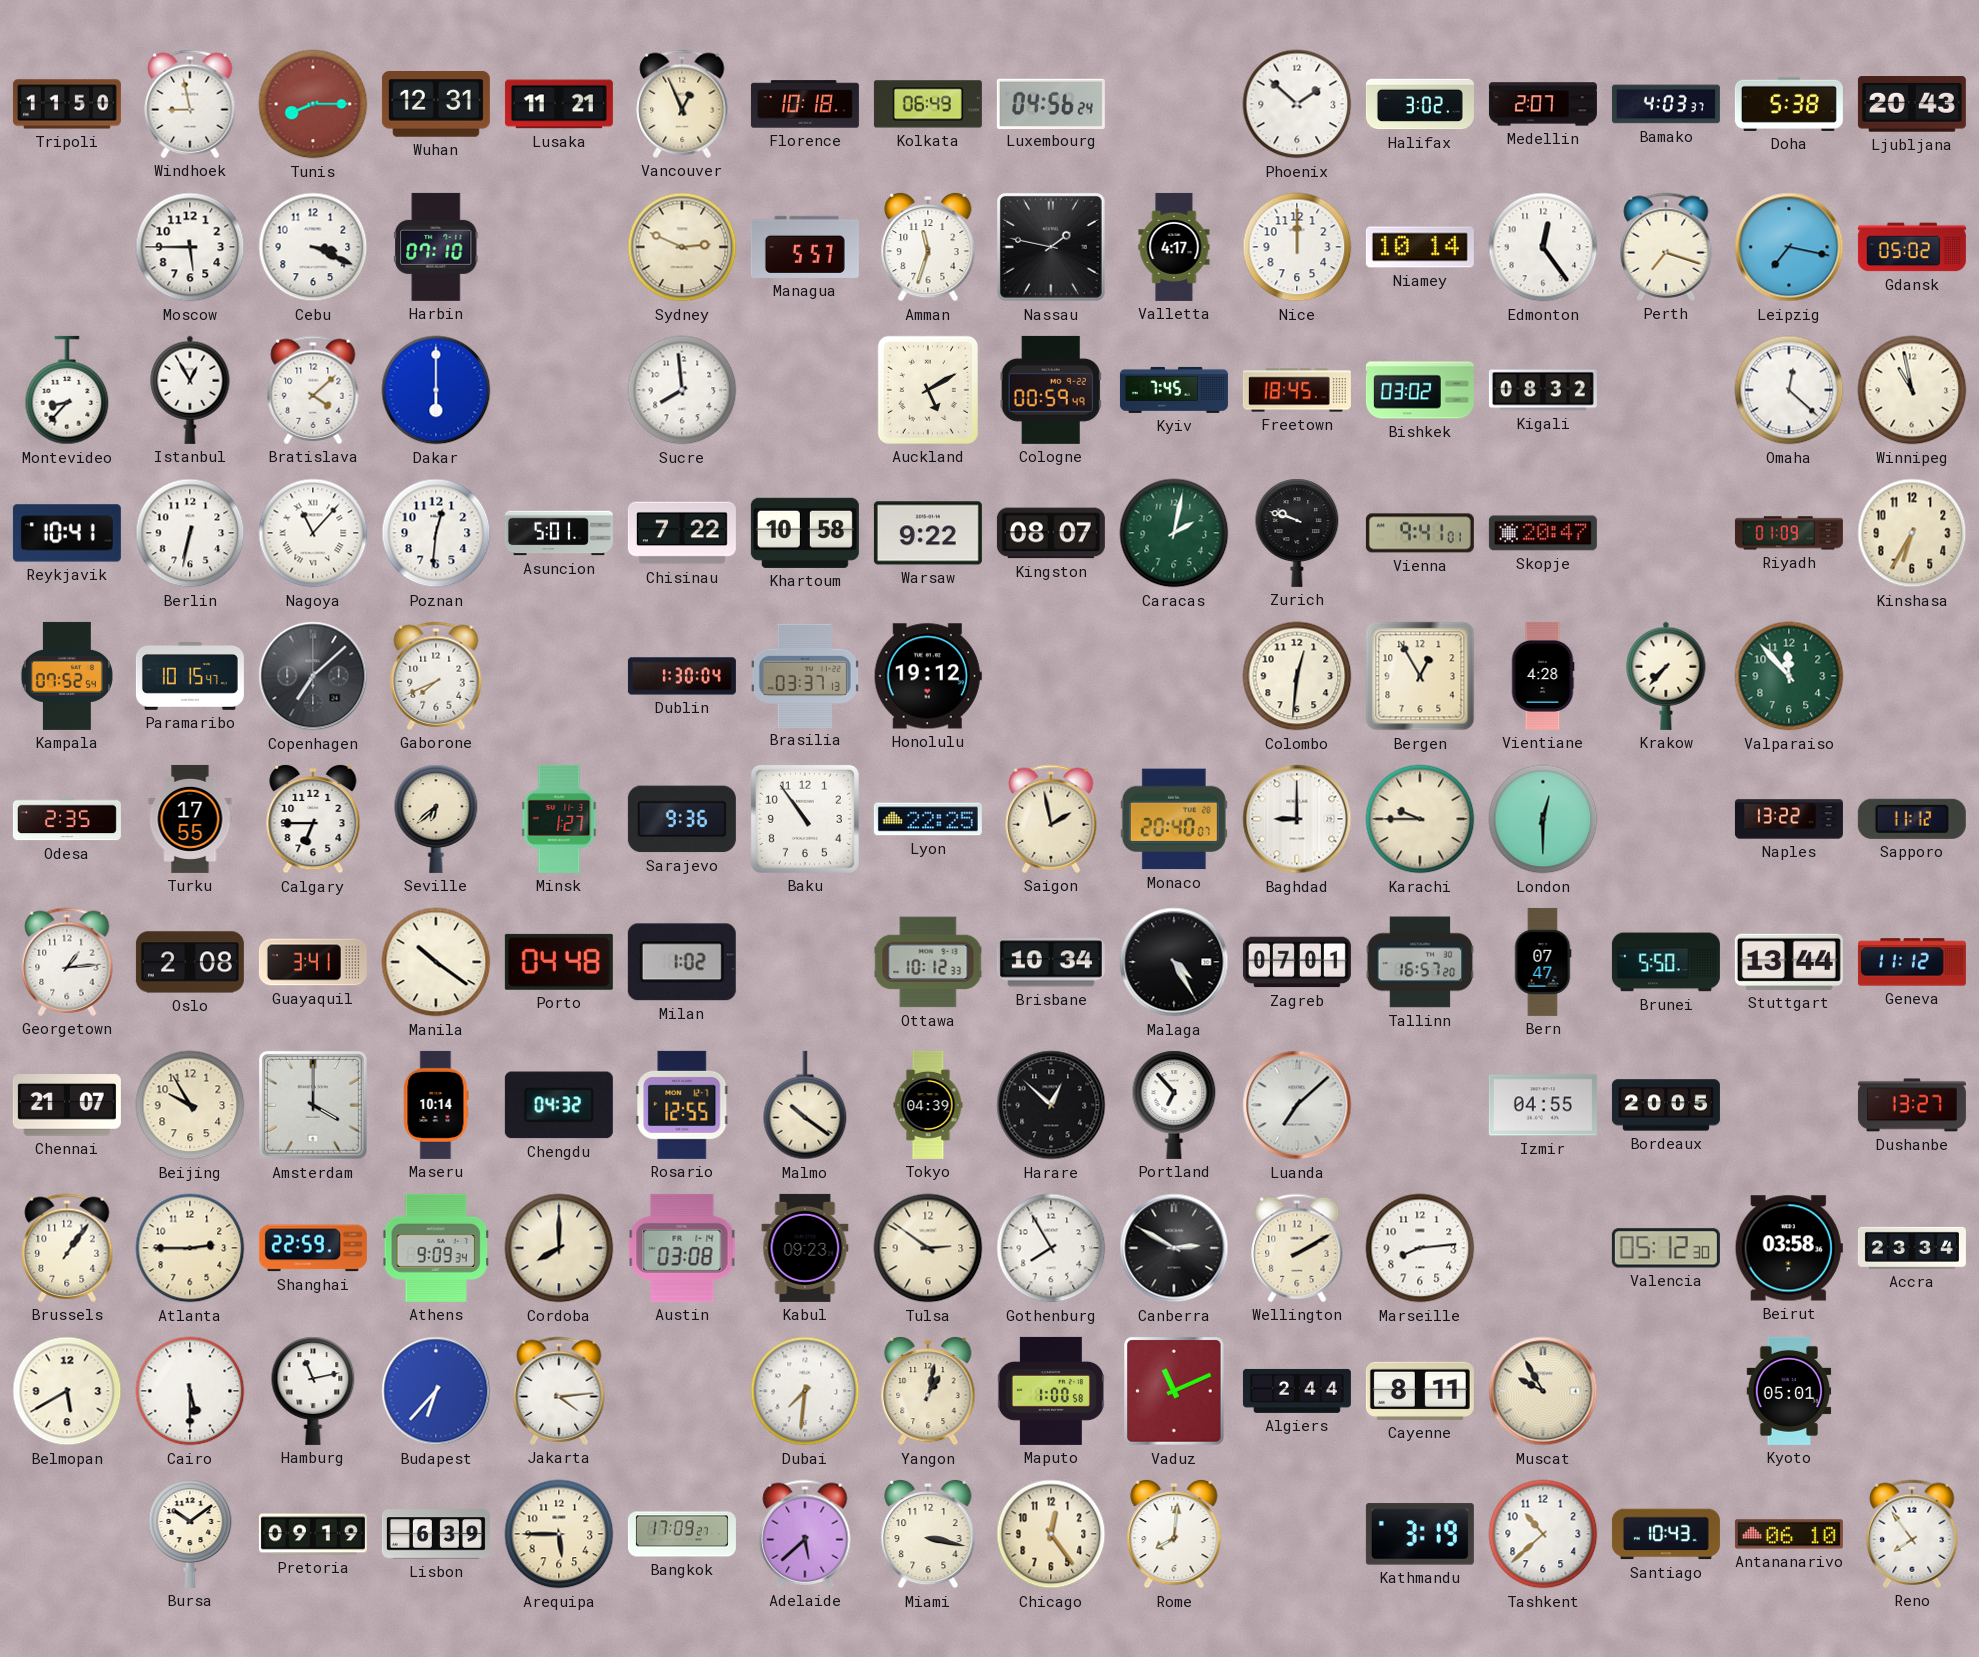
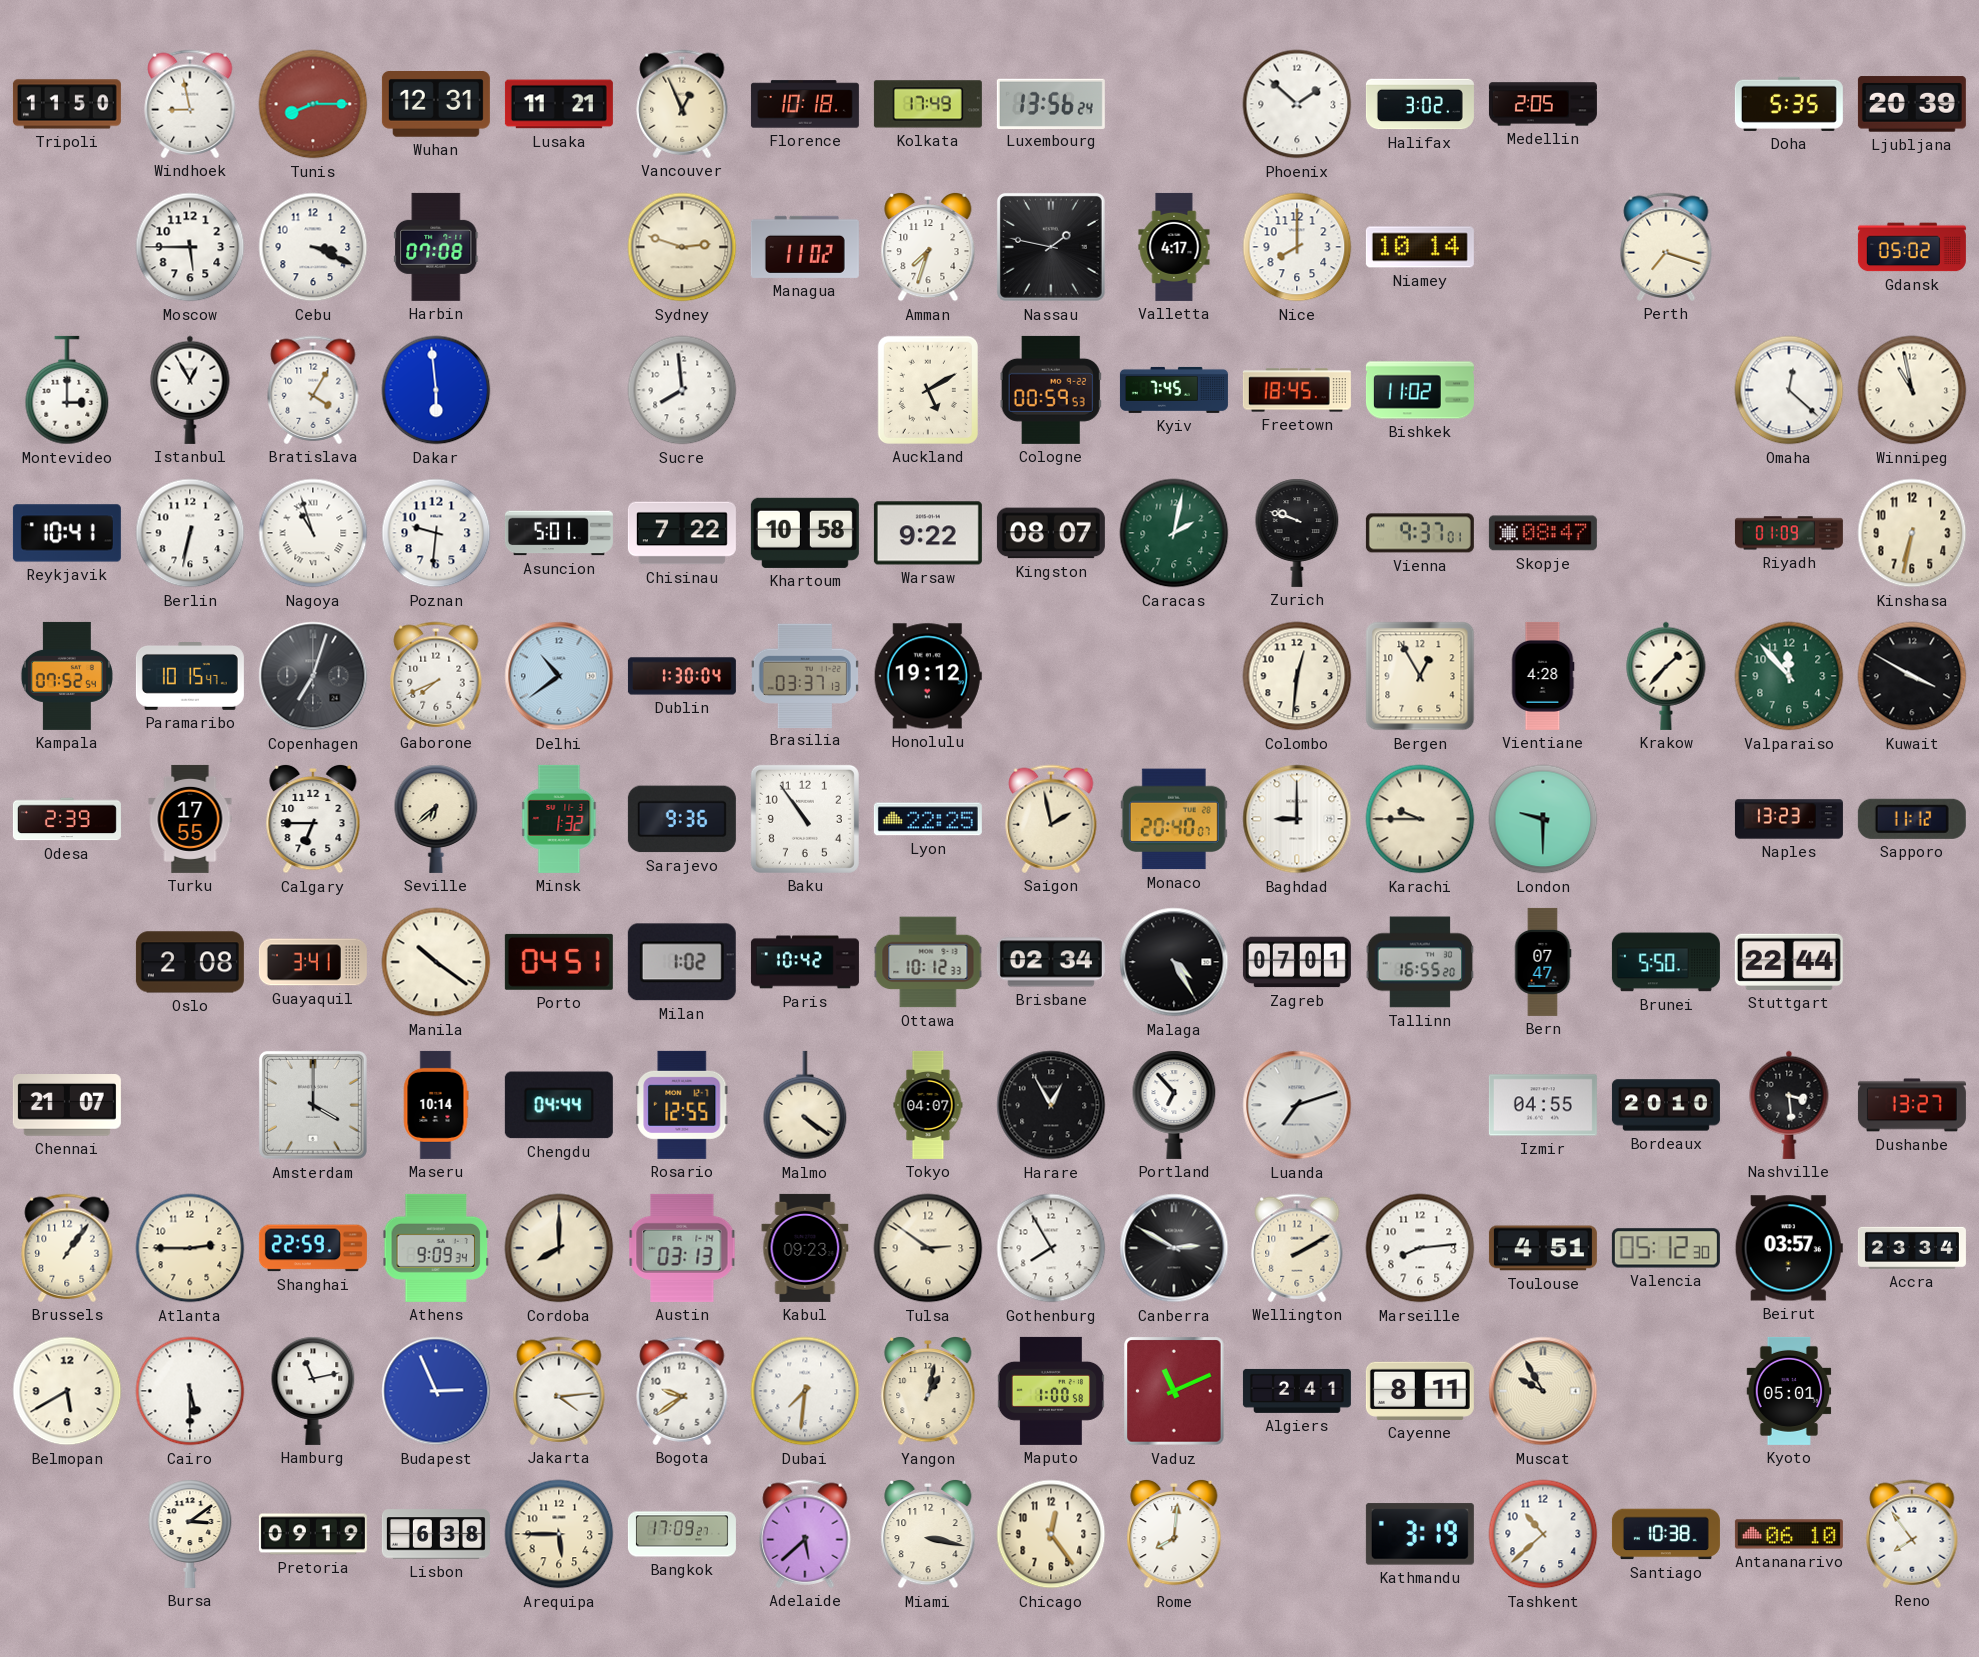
Kolkata: 06:49 -> 17:49 (928, 104)
Luxembourg: 04:56 -> 13:56 (1051, 103)
Medellin: 2:07 -> 2:05 (1543, 104)
Bamako: 4:03 -> none (1666, 104)
Doha: 5:38 -> 5:35 (1789, 104)
Ljubljana: 20:43 -> 20:39 (1912, 104)
Harbin: 07:10 -> 07:08 (436, 247)
Sydney: 2:49 -> 2:48 (682, 247)
Managua: 5:57 -> 11:02 (805, 247)
Amman: 11:33 -> 7:33 (928, 247)
Nice: 12:00 -> 8:00 (1297, 247)
Edmonton: 12:24 -> none (1543, 247)
Leipzig: 7:17 -> none (1789, 247)
Montevideo: 8:37 -> 3:00 (67, 390)
Bratislava: 4:08 -> 4:05 (313, 390)
Dakar: 6:00 -> 5:59 (436, 390)
Cologne: 00:59:49 -> 00:59:53 (1051, 390)
Bishkek: 03:02 -> 11:02 (1420, 390)
Kigali: 08:32 -> none (1543, 390)
Nagoya: 11:07 -> 10:57 (313, 533)
Poznan: 12:31 -> 9:31 (436, 533)
Vienna: 9:41 -> 9:37 (1420, 533)
Skopje: 20:47 -> 08:47 (1543, 533)
Kinshasa: 6:35 -> 6:32 (1912, 533)
Copenhagen: 7:08 -> 7:03 (313, 676)
Delhi: none -> 10:39 (559, 676)
Krakow: 7:37 -> 1:37 (1666, 676)
Kuwait: none -> 3:50 (1912, 676)
Odesa: 2:35 -> 2:39 (67, 819)
Minsk: 1:27 -> 1:32 (559, 819)
London: 12:30 -> 9:30 (1543, 819)
Naples: 13:22 -> 13:23 (1789, 819)
Georgetown: 1:14 -> none (67, 962)
Porto: 04:48 -> 04:51 (559, 962)
Paris: none -> 10:42 (805, 962)
Brisbane: 10:34 -> 02:34 (1051, 962)
Tallinn: 16:57 -> 16:55 (1420, 962)
Stuttgart: 13:44 -> 22:44 (1789, 962)
Geneva: 11:12 -> none (1912, 962)
Beijing: 9:55 -> none (190, 1105)
Chengdu: 04:32 -> 04:44 (559, 1105)
Malmo: 10:21 -> 4:21 (805, 1105)
Tokyo: 04:39 -> 04:07 (928, 1105)
Harare: 12:52 -> 12:55 (1051, 1105)
Luanda: 7:08 -> 7:12 (1297, 1105)
Bordeaux: 20:05 -> 20:10 (1666, 1105)
Nashville: none -> 3:29 (1789, 1105)
Austin: 03:08 -> 03:13 (682, 1248)
Toulouse: none -> 4:51 (1543, 1248)
Beirut: 03:58 -> 03:57 (1789, 1248)
Budapest: 6:37 -> 2:56 (436, 1391)
Bogota: none -> 9:39 (682, 1391)
Algiers: 2:44 -> 2:41 (1297, 1391)
Bursa: 10:09 -> 3:09 (190, 1534)
Lisbon: 6:39 -> 6:38 (436, 1534)
Santiago: 10:43 -> 10:38 (1666, 1534)
